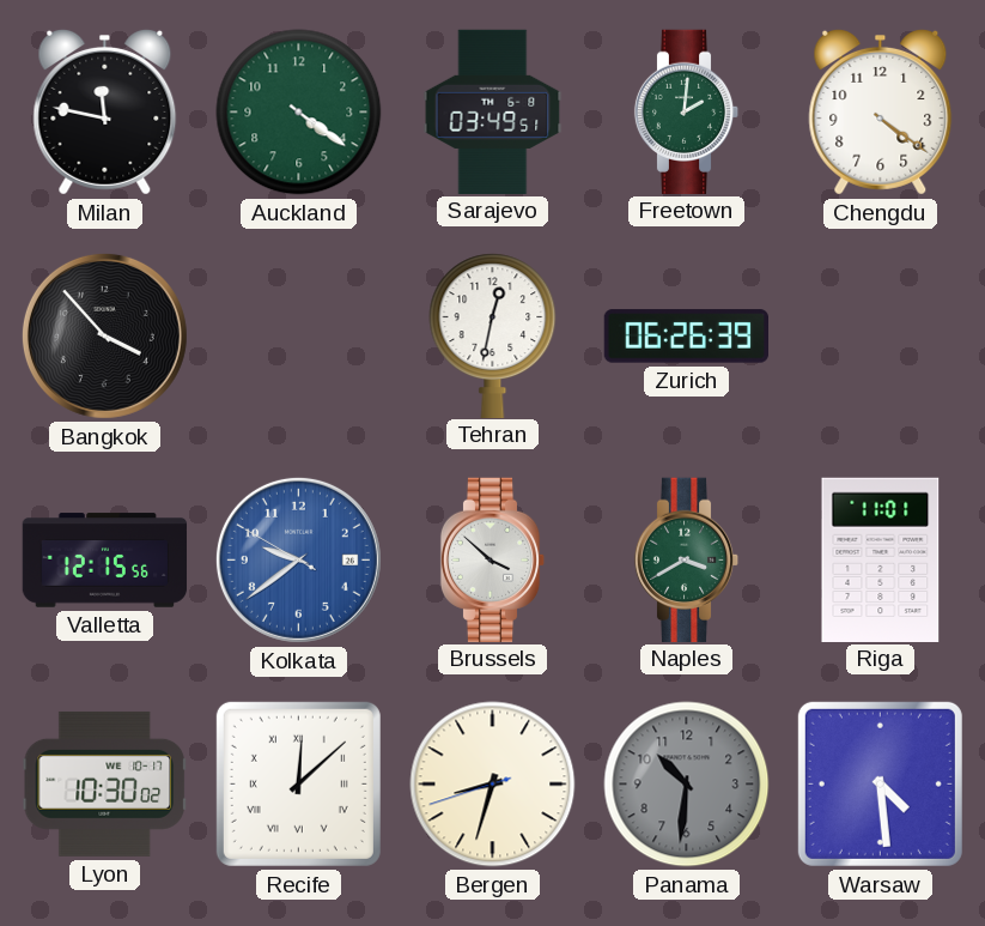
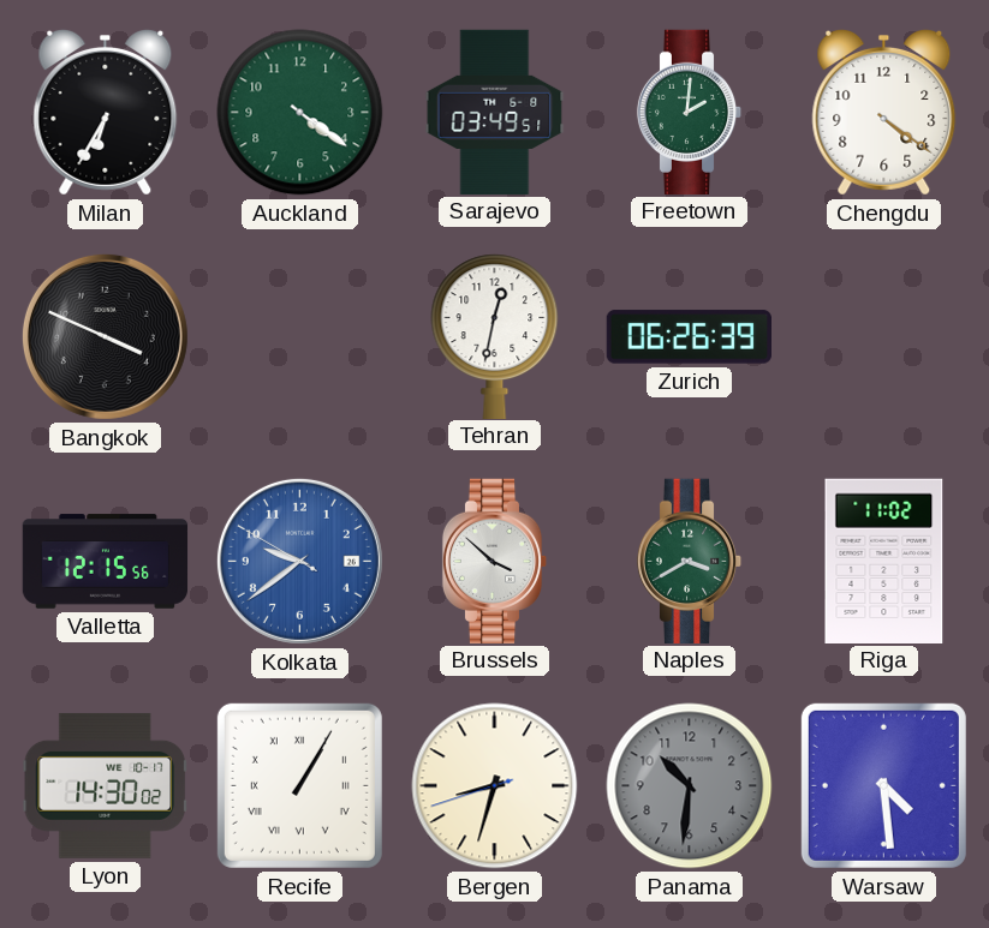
Milan: 11:47 -> 6:35 (106, 112)
Bangkok: 3:53 -> 3:49 (105, 336)
Riga: 11:01 -> 11:02 (884, 561)
Lyon: 10:30 -> 14:30 (105, 785)
Recife: 12:08 -> 1:05 (299, 785)
